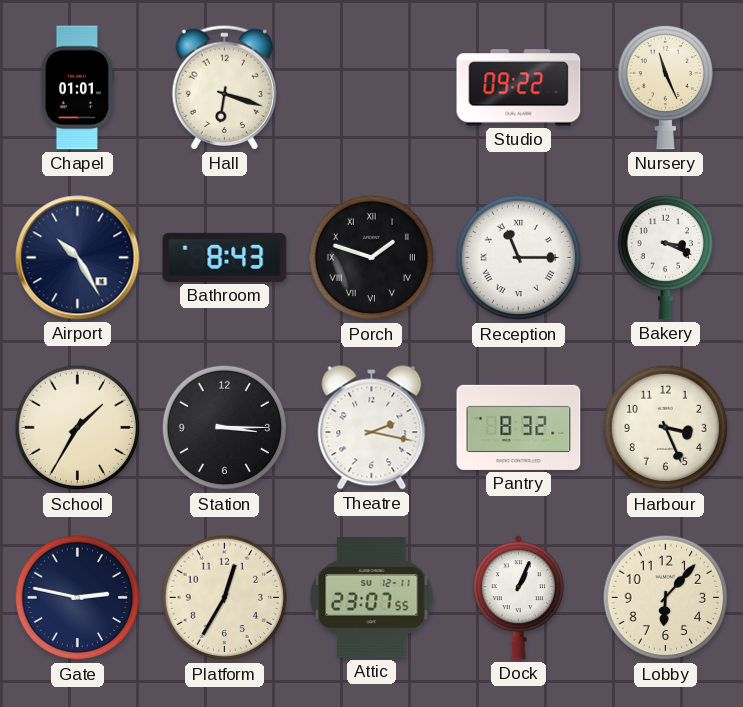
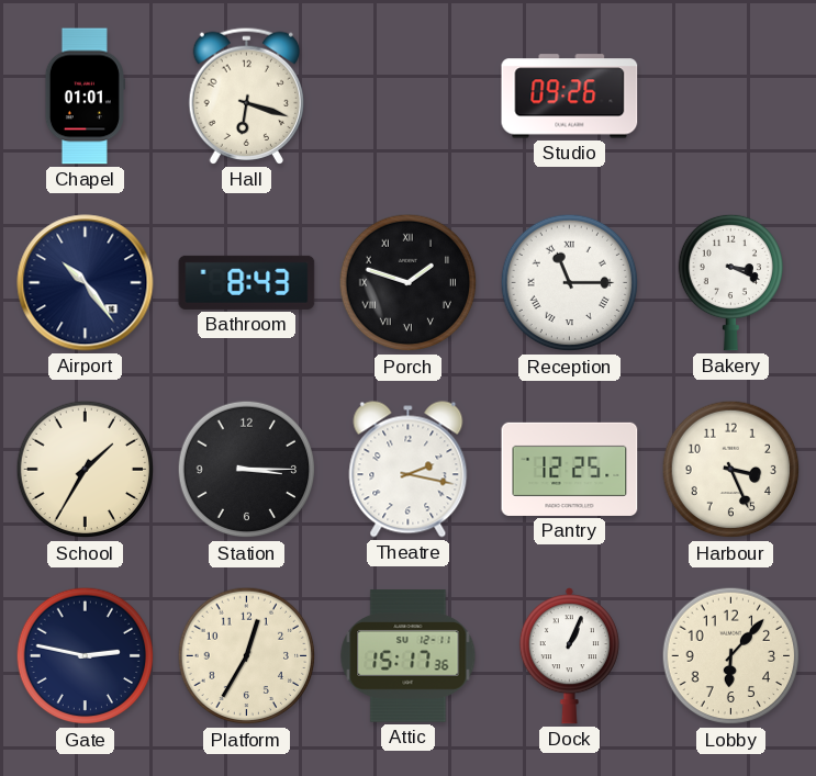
Studio: 09:22 -> 09:26 (570, 97)
Nursery: 11:26 -> none (665, 87)
Airport: 10:25 -> 10:24 (86, 283)
Pantry: 8:32 -> 12:25 (570, 469)
Attic: 23:07 -> 15:17 (409, 656)
